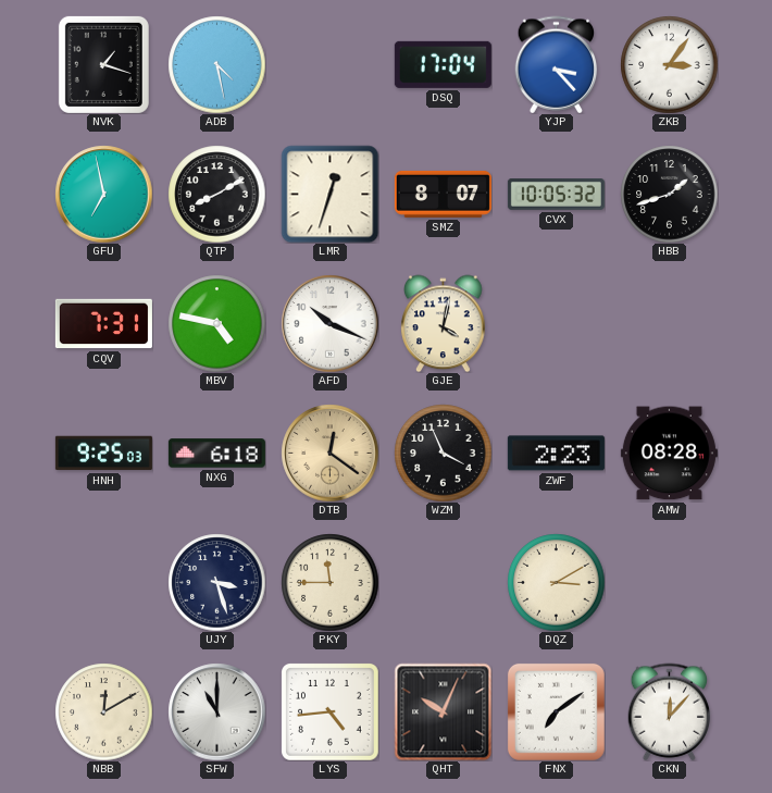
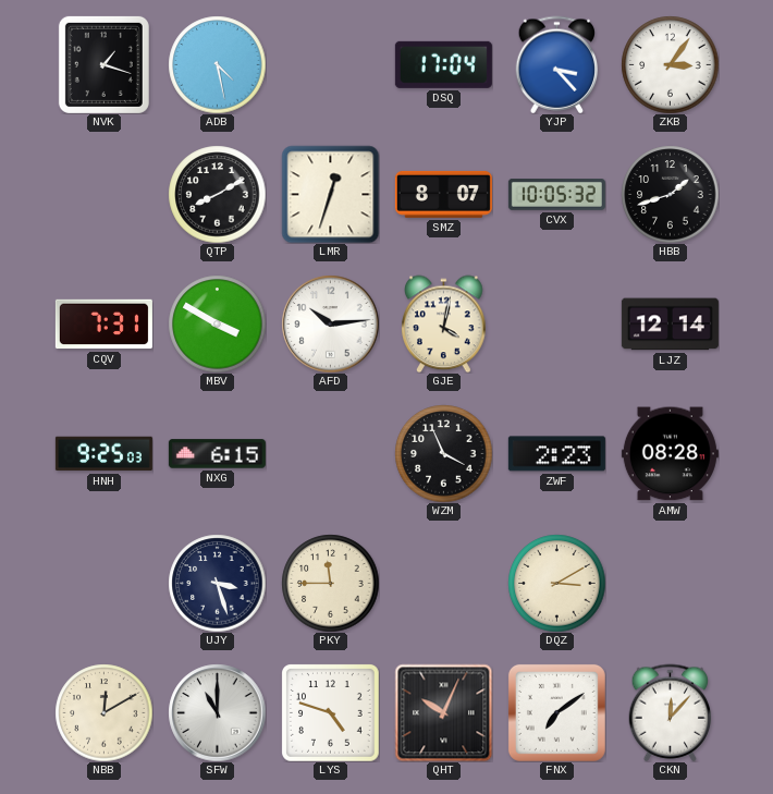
GFU: 6:58 -> none (103, 194)
MBV: 4:47 -> 3:50 (217, 323)
AFD: 10:19 -> 10:14 (330, 323)
LJZ: none -> 12:14 (670, 325)
NXG: 6:18 -> 6:15 (217, 454)
DTB: 12:21 -> none (329, 453)
LYS: 4:44 -> 4:48 (331, 713)
